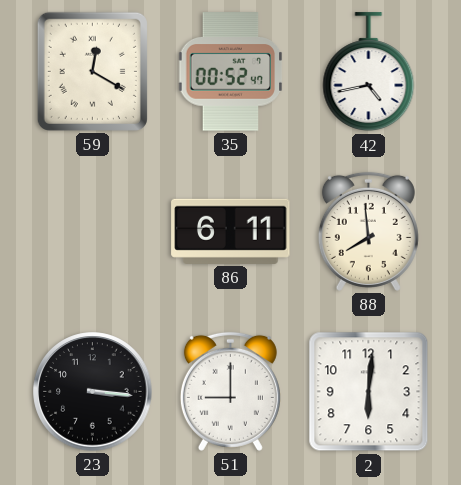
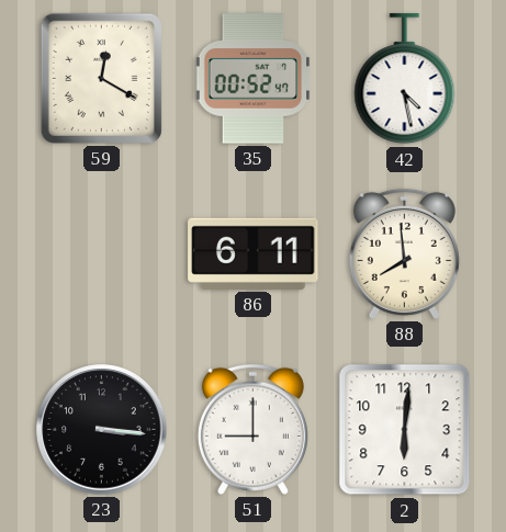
42: 4:43 -> 4:28 (405, 79)
